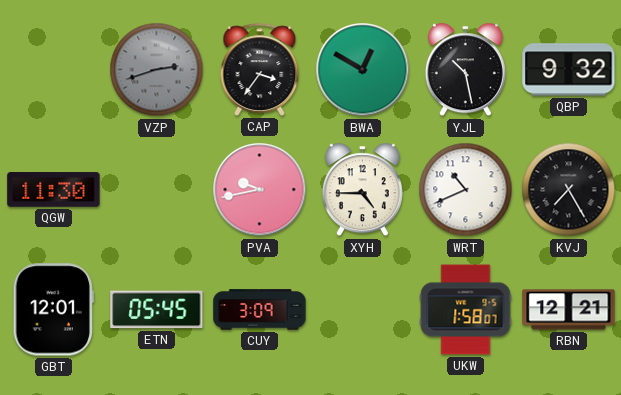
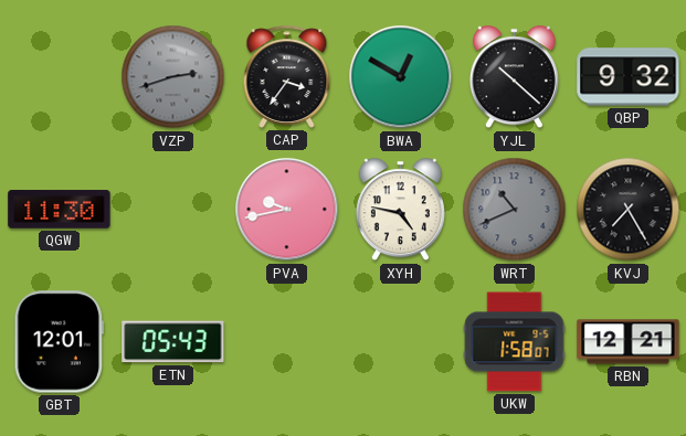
YJL: 10:28 -> 10:22 (514, 77)
XYH: 4:45 -> 4:47 (400, 210)
WRT dial: white -> grey (515, 210)
ETN: 05:45 -> 05:43 (173, 342)
CUY: 3:09 -> none (260, 310)
